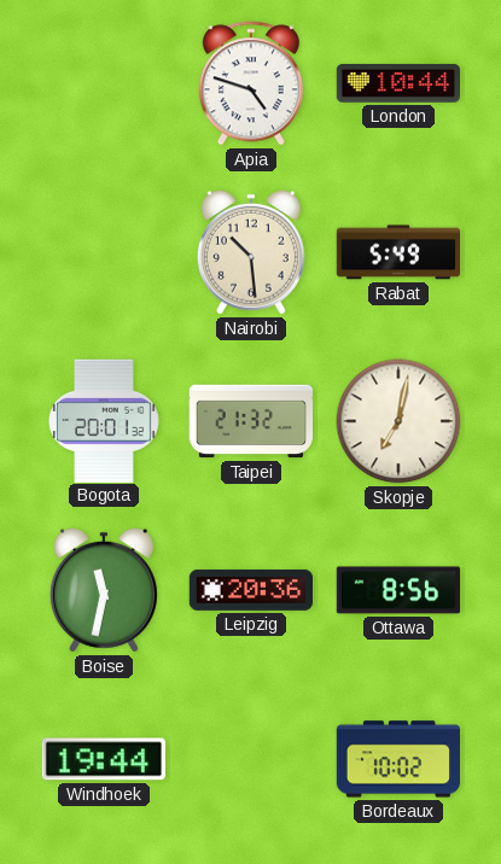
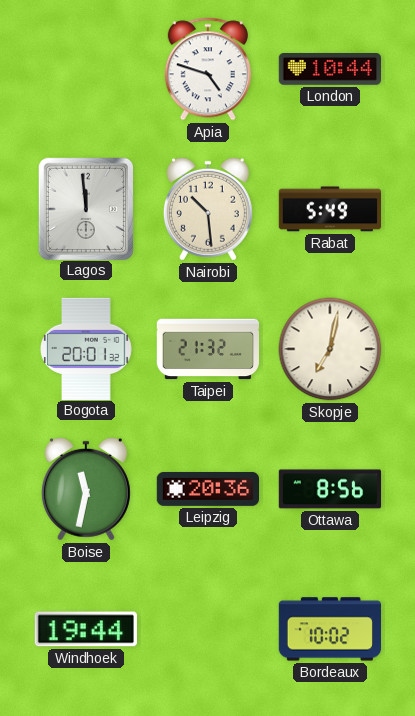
Lagos: none -> 11:59 (86, 208)
